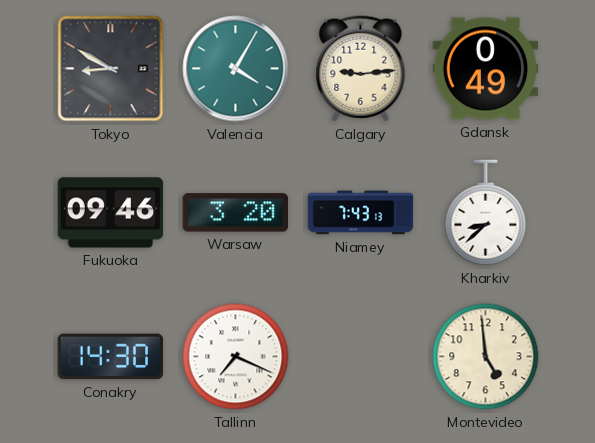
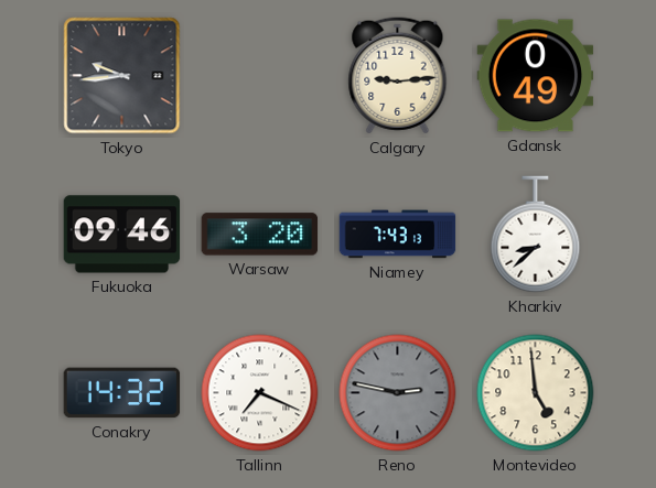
Tokyo: 8:50 -> 9:44 (122, 76)
Valencia: 4:05 -> none (236, 69)
Conakry: 14:30 -> 14:32 (122, 393)
Reno: none -> 2:47 (398, 393)
